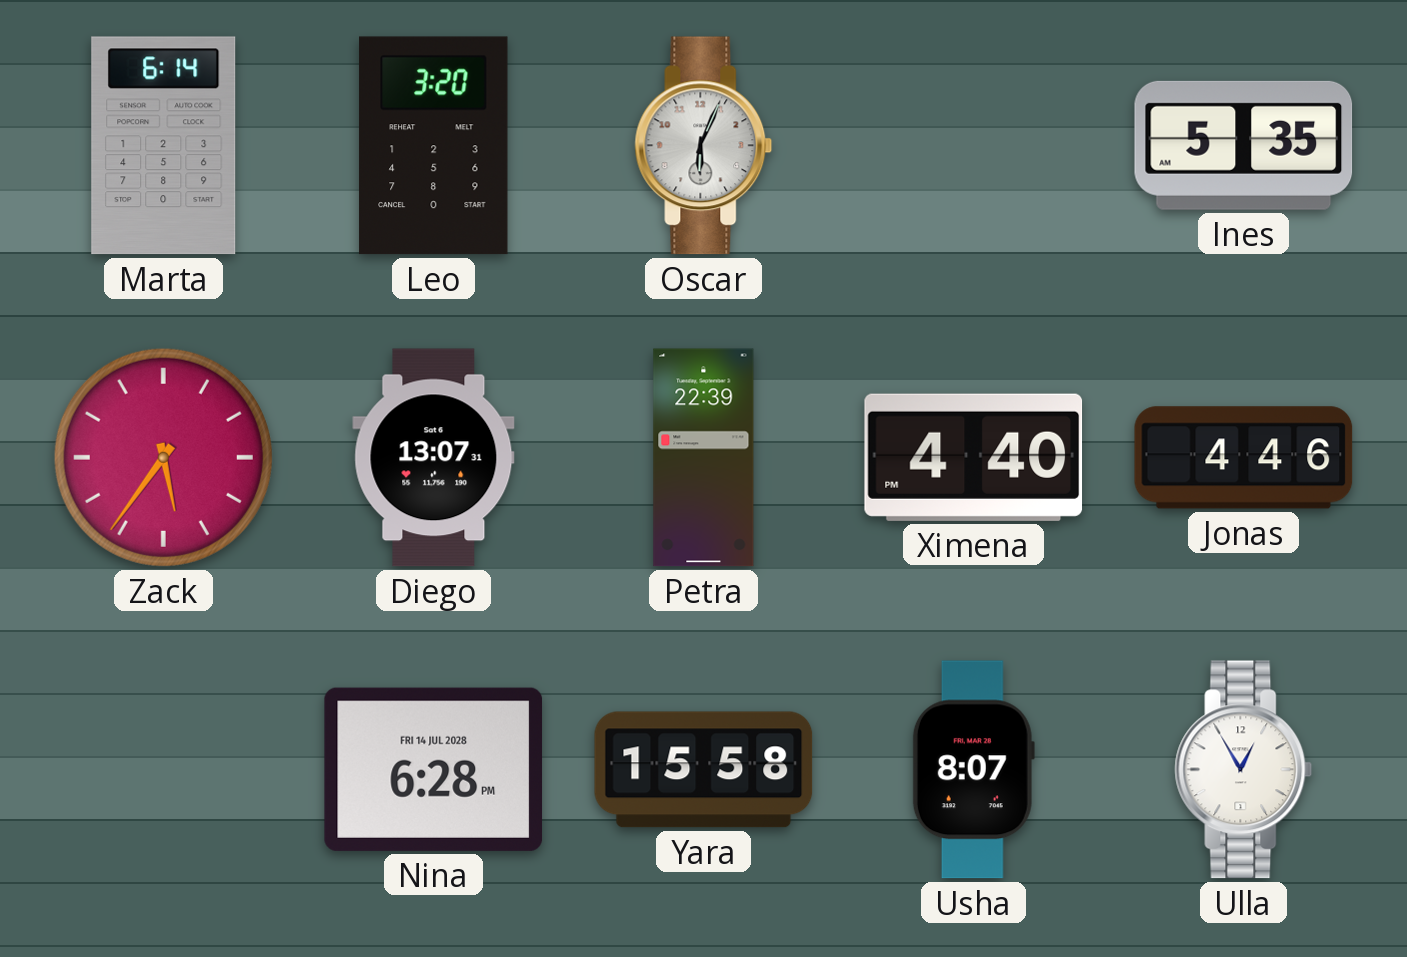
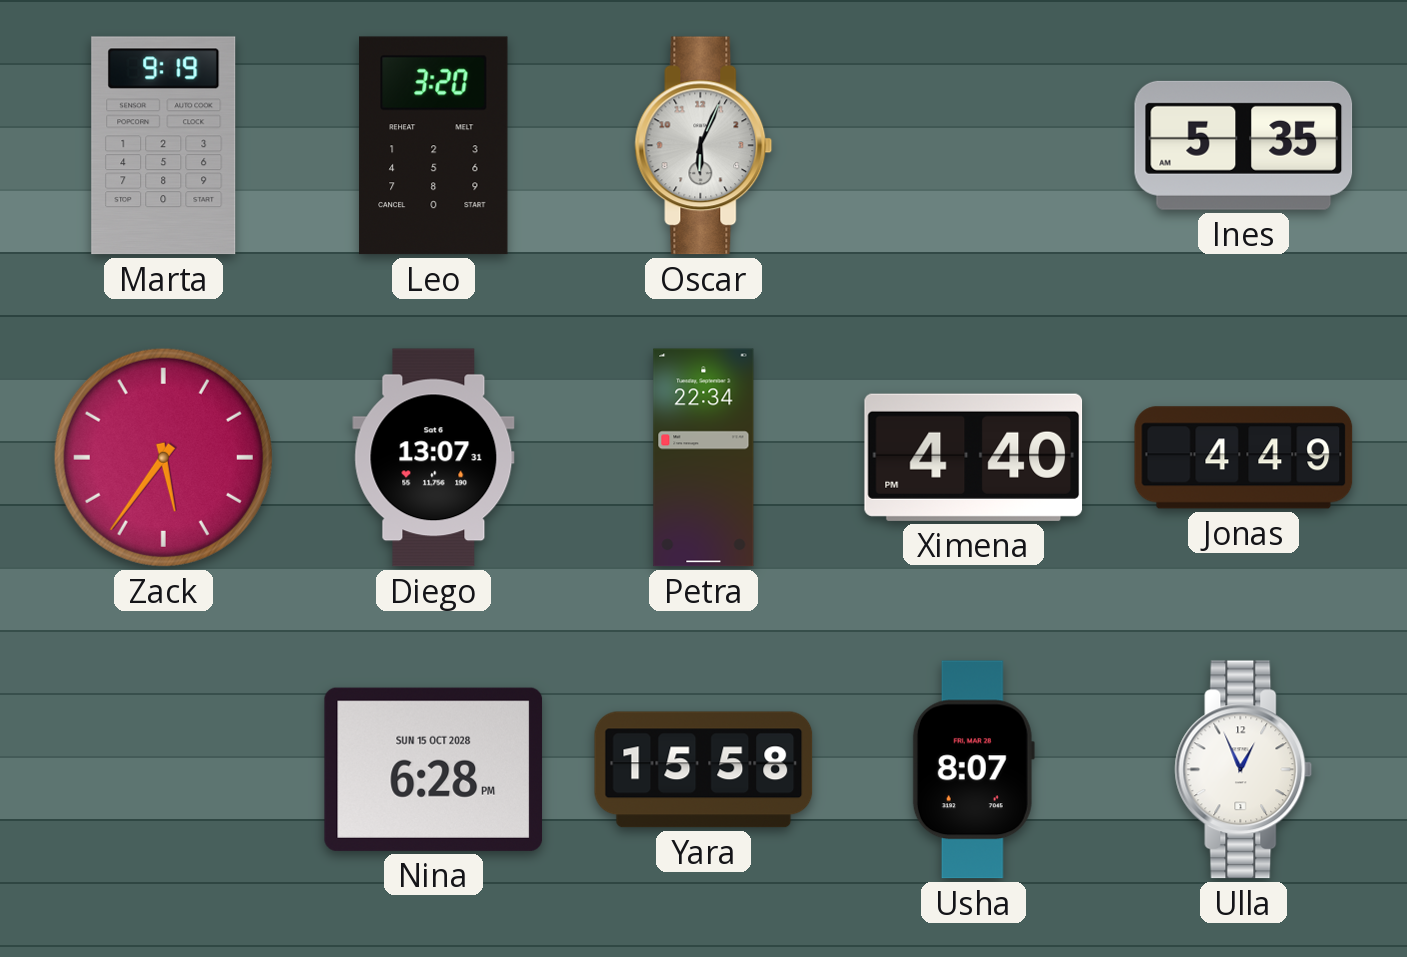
Marta: 6:14 -> 9:19 (164, 146)
Petra: 22:39 -> 22:34 (704, 458)
Jonas: 4:46 -> 4:49 (1244, 458)
Nina date: FRI 14 JUL 2028 -> SUN 15 OCT 2028 (434, 769)
Ulla: 12:55 -> 12:56 (1244, 770)
